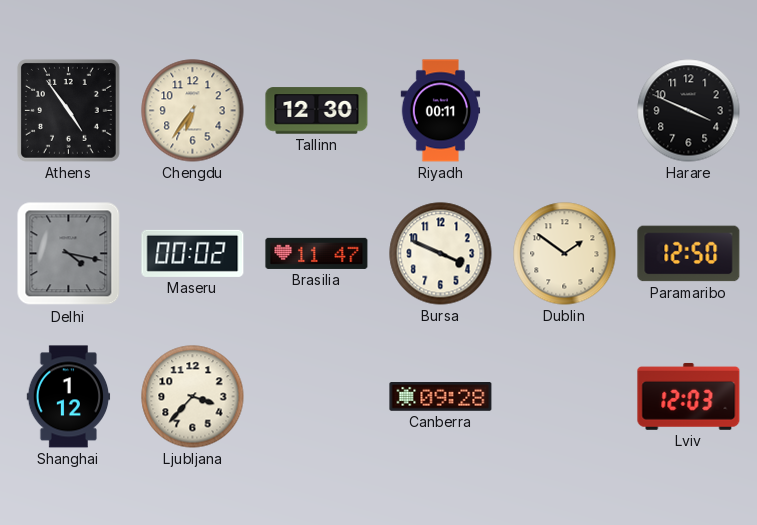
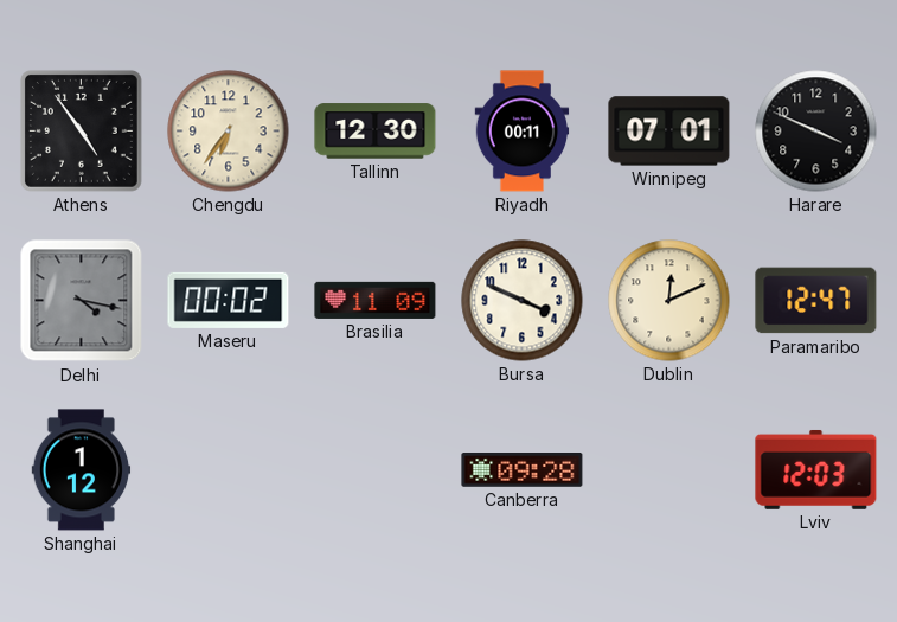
Winnipeg: none -> 07:01 (669, 132)
Brasilia: 11:47 -> 11:09 (376, 300)
Dublin: 1:51 -> 12:11 (669, 301)
Paramaribo: 12:50 -> 12:47 (816, 301)
Ljubljana: 3:37 -> none (193, 397)
